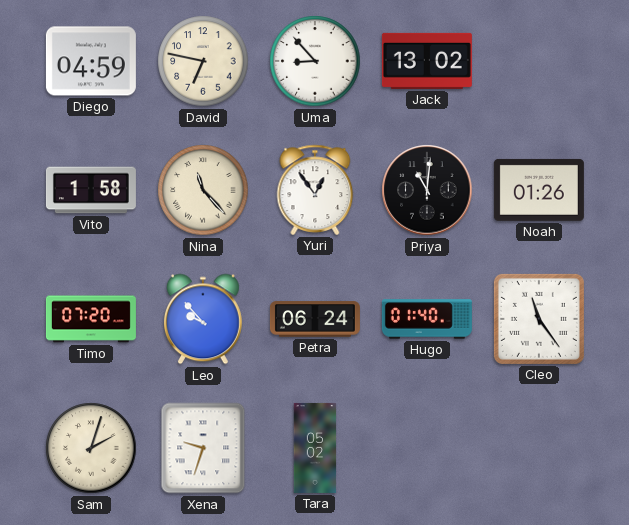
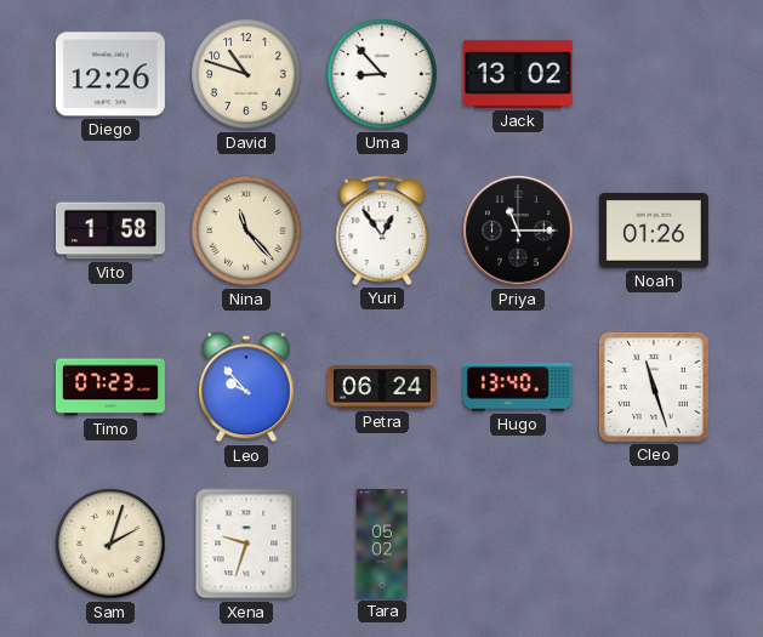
Diego: 04:59 -> 12:26 (110, 74)
David: 6:47 -> 10:48 (246, 74)
Priya: 11:01 -> 11:15 (518, 231)
Timo: 07:20 -> 07:23 (110, 387)
Hugo: 01:40 -> 13:40 (518, 387)
Cleo: 11:24 -> 11:27 (654, 387)
